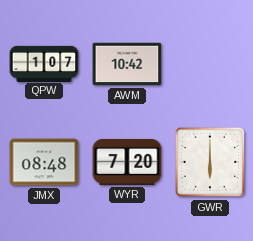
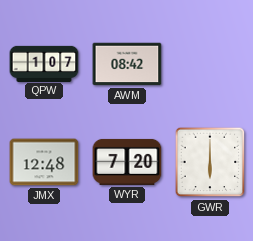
AWM: 10:42 -> 08:42 (127, 64)
JMX: 08:48 -> 12:48 (44, 162)
